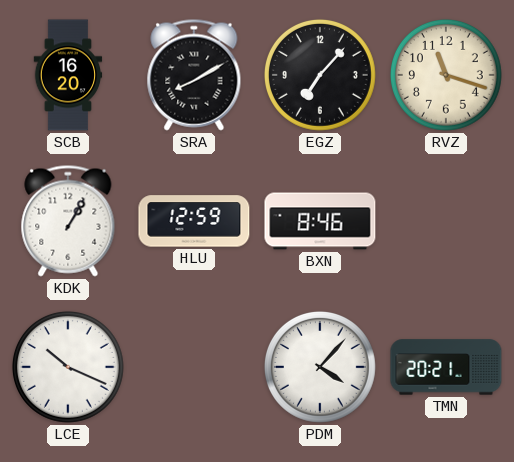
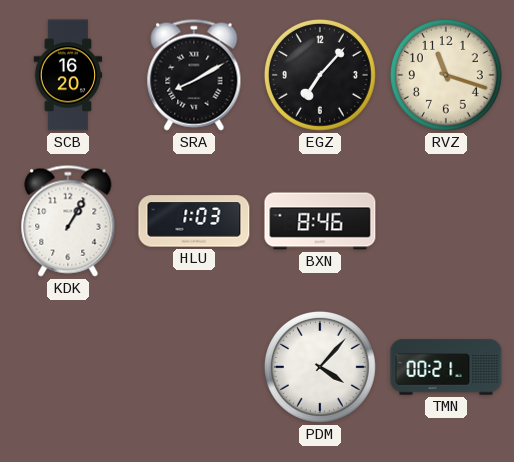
HLU: 12:59 -> 1:03 (194, 221)
LCE: 10:19 -> none (68, 367)
TMN: 20:21 -> 00:21 (446, 367)
